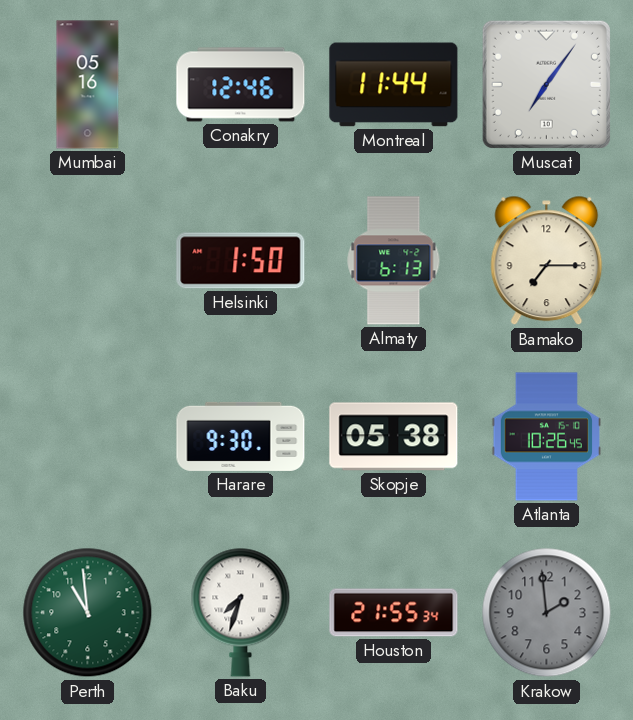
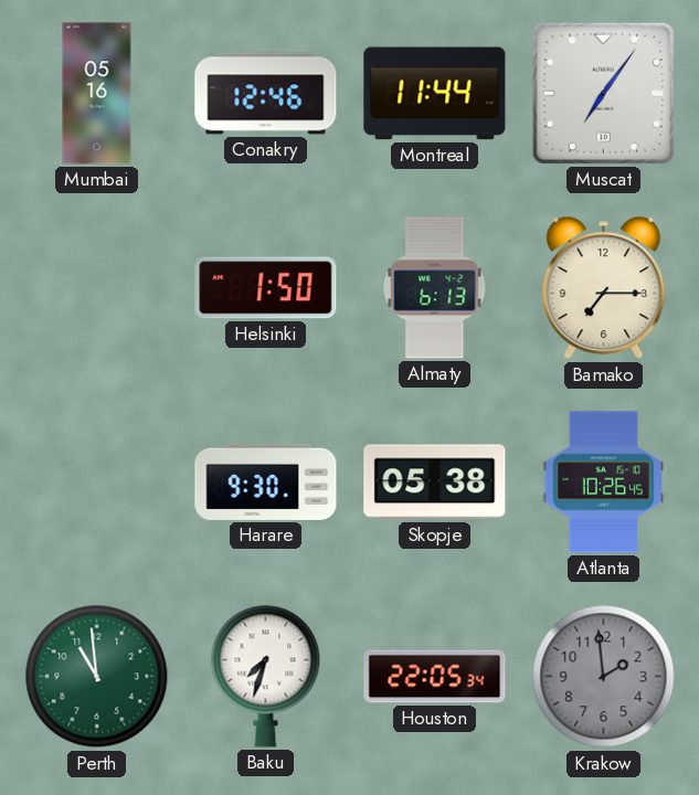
Houston: 21:55 -> 22:05 (435, 677)
